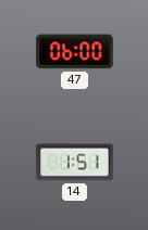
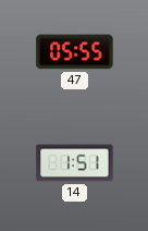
47: 06:00 -> 05:55 (75, 52)
